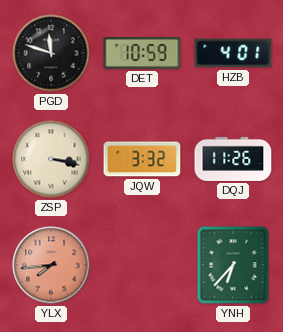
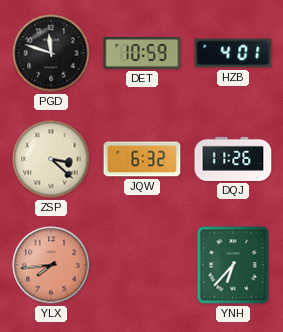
ZSP: 3:17 -> 3:22 (51, 159)
JQW: 3:32 -> 6:32 (142, 159)
